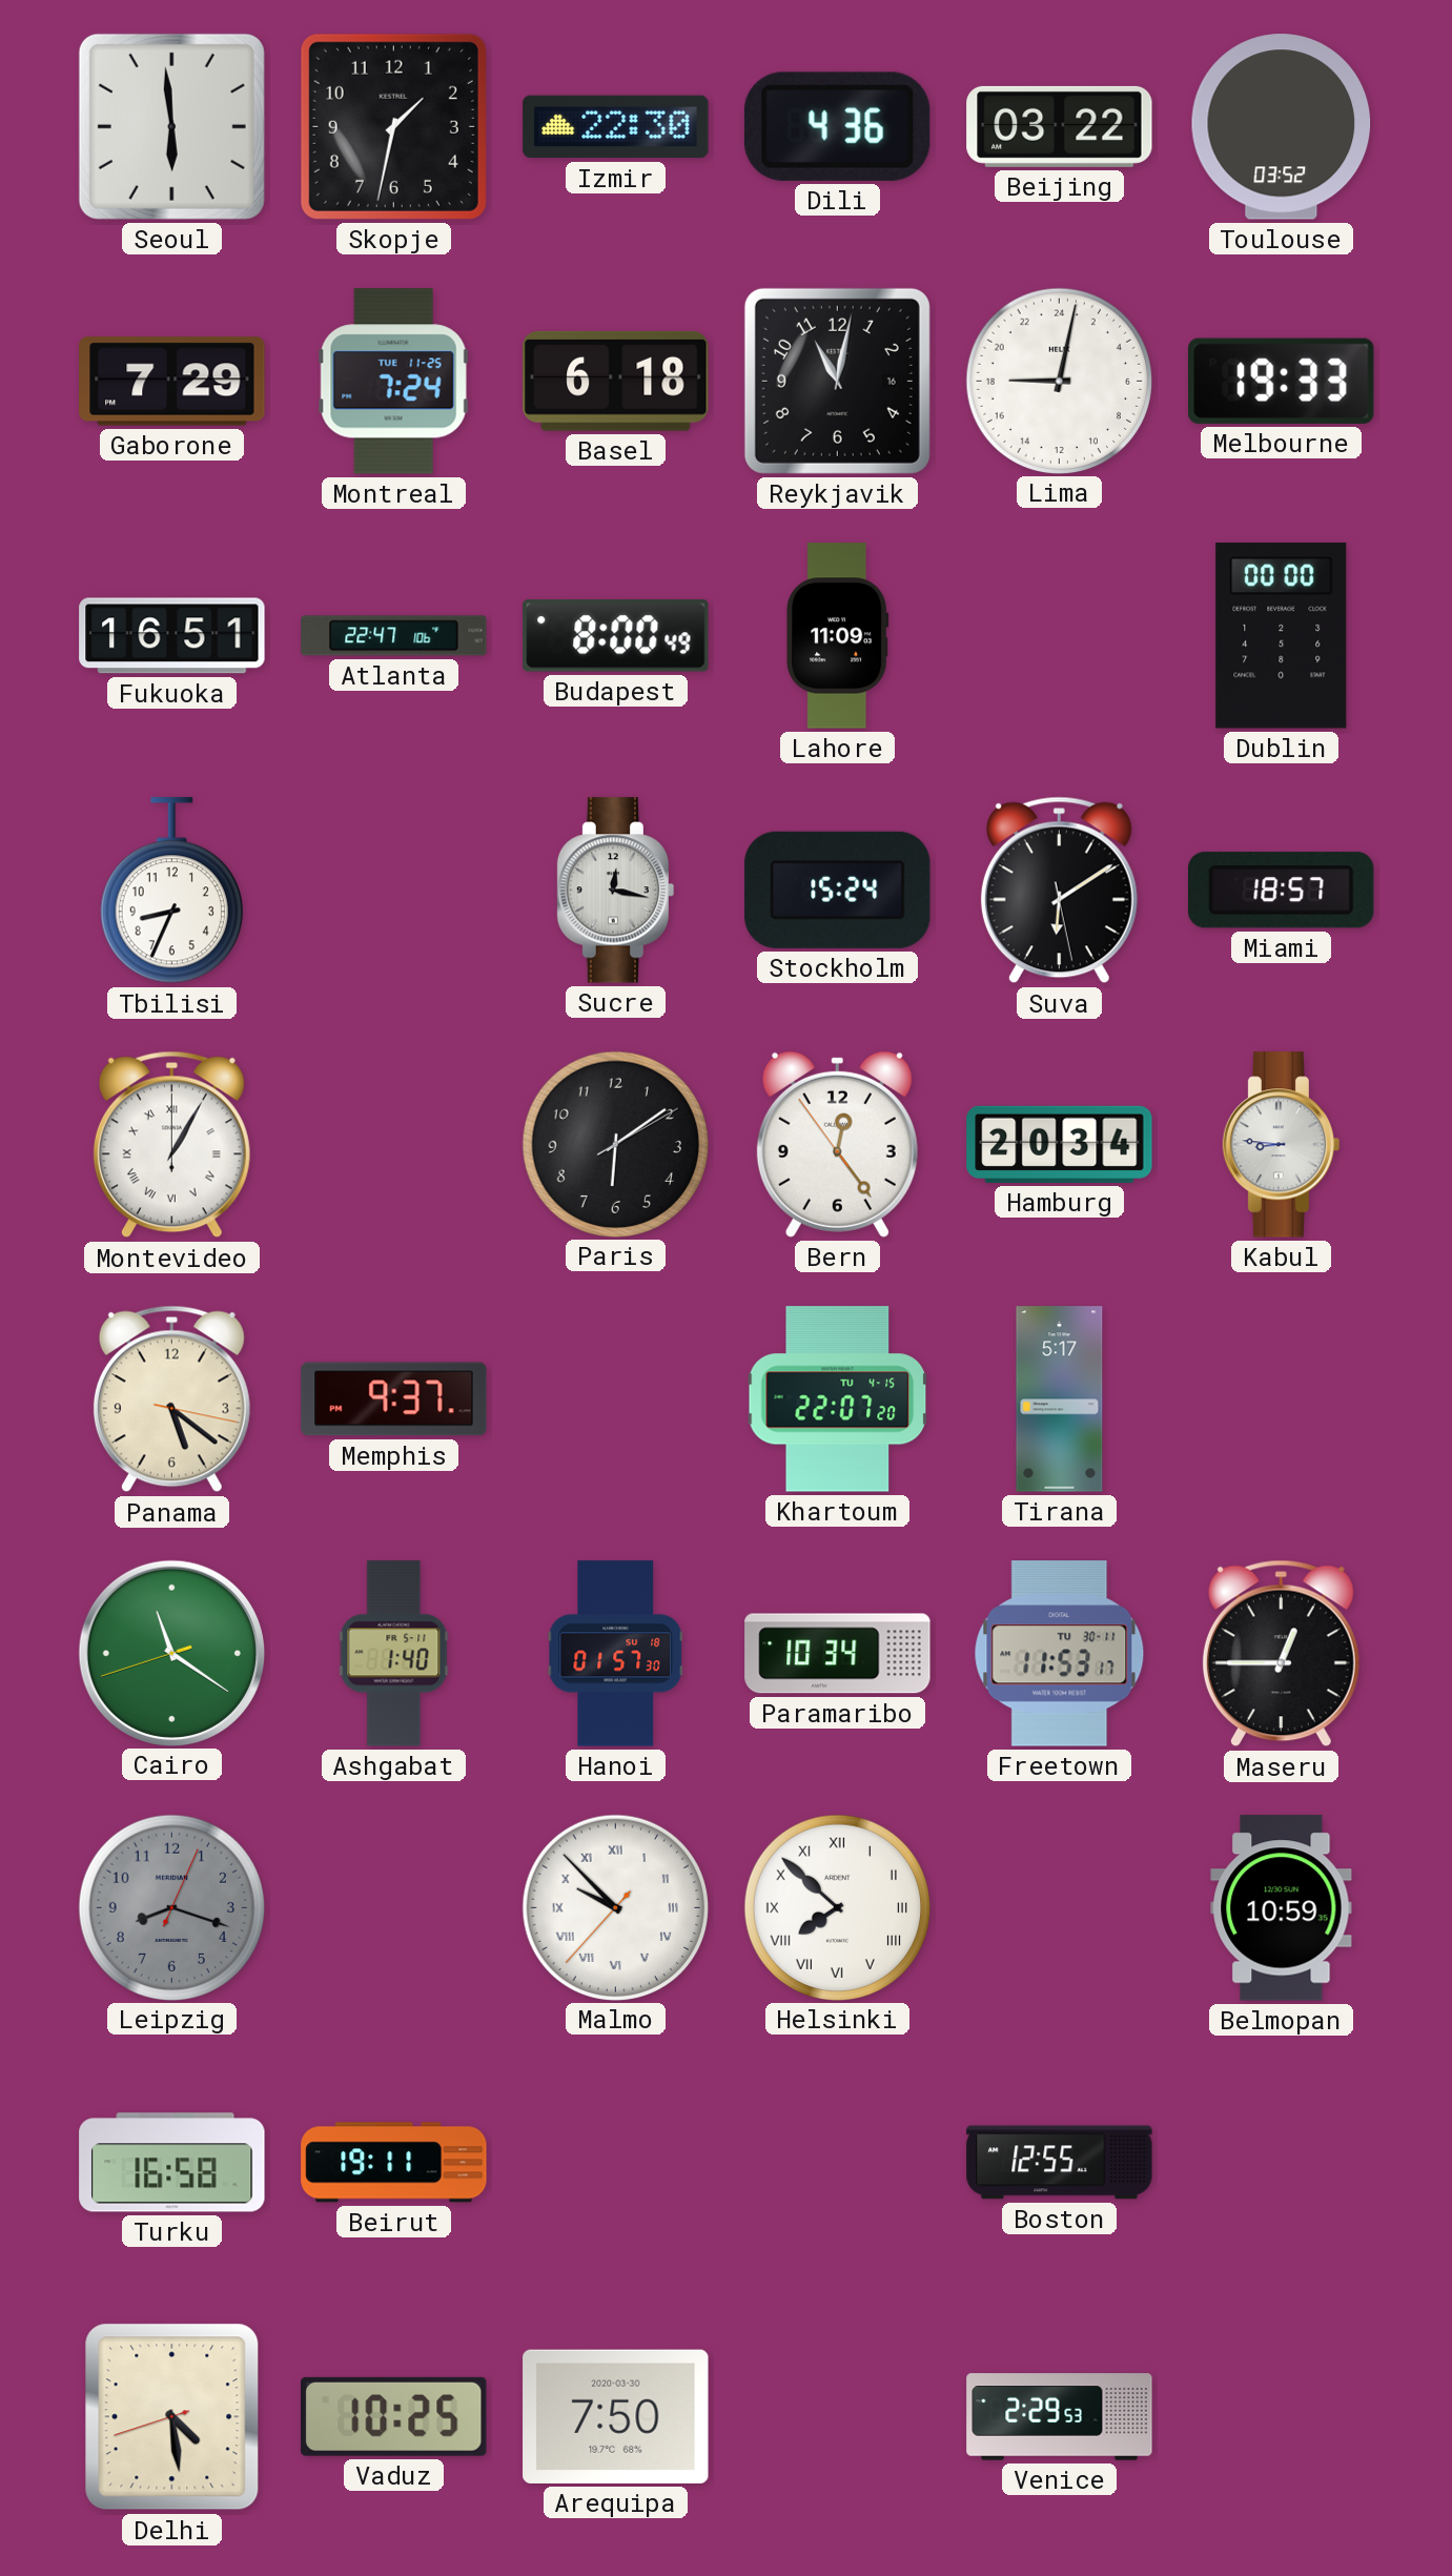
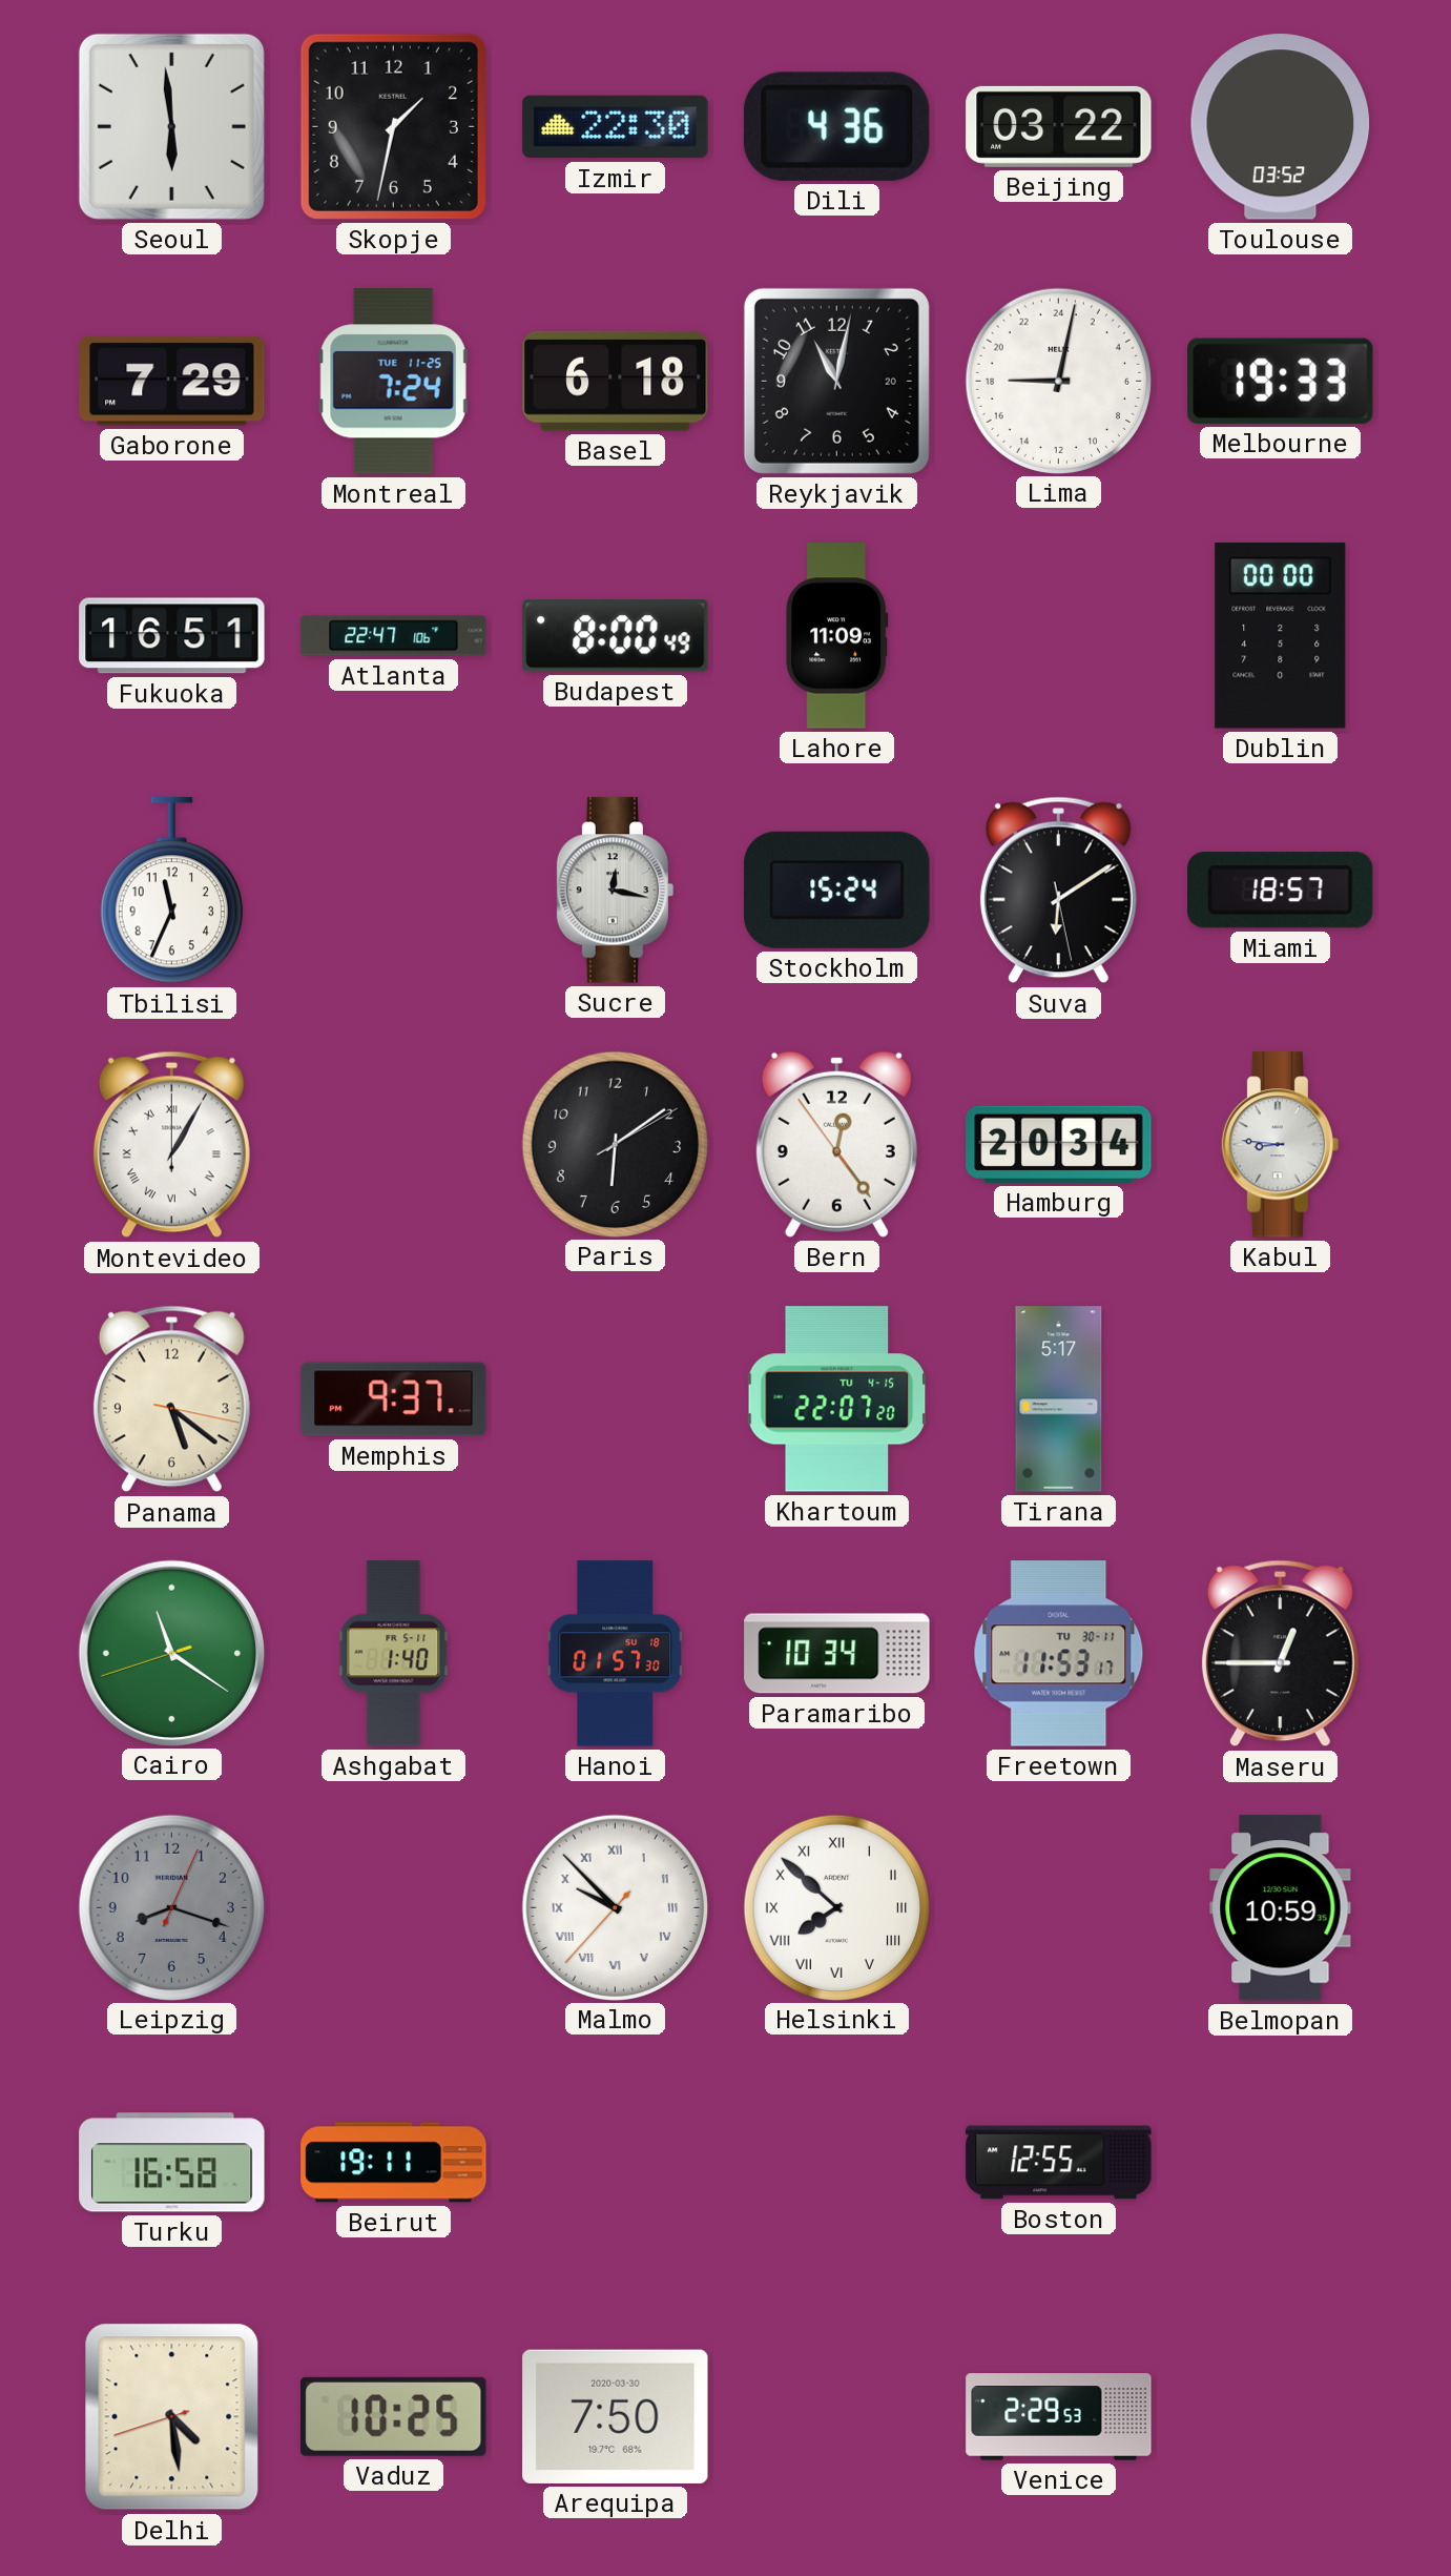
Reykjavik date: 16 -> 20 (836, 381)
Tbilisi: 8:34 -> 11:34 (171, 891)
